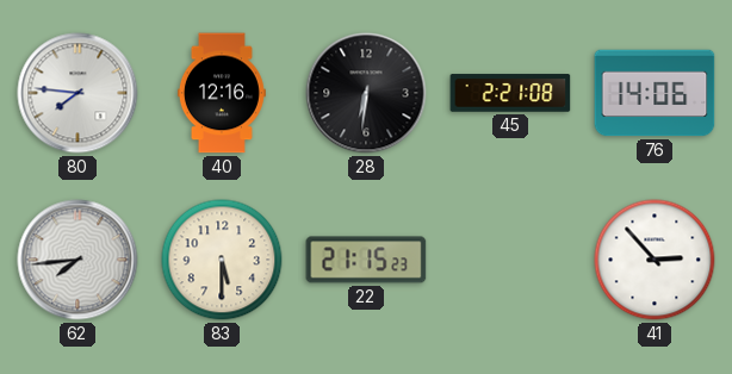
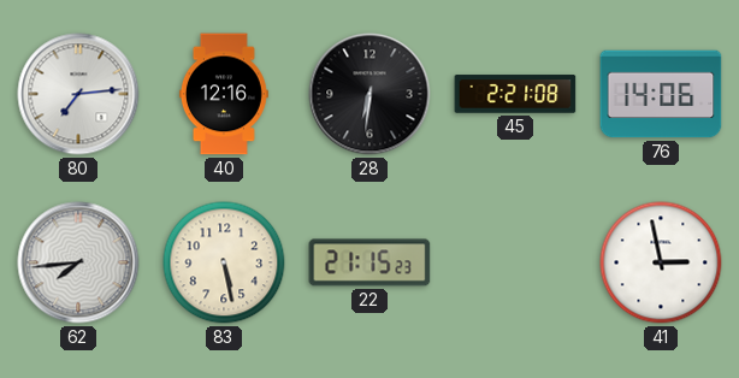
80: 7:46 -> 7:14 (78, 94)
83: 5:30 -> 5:28 (224, 262)
41: 2:53 -> 2:58 (661, 262)
